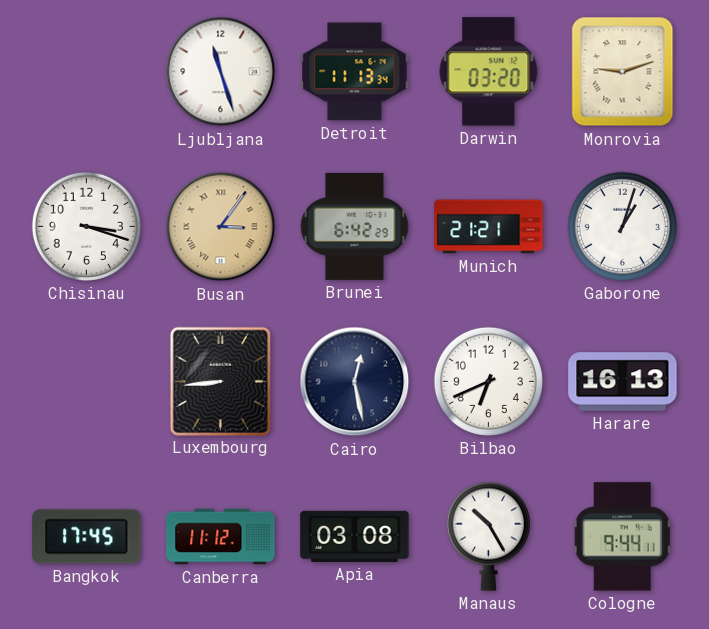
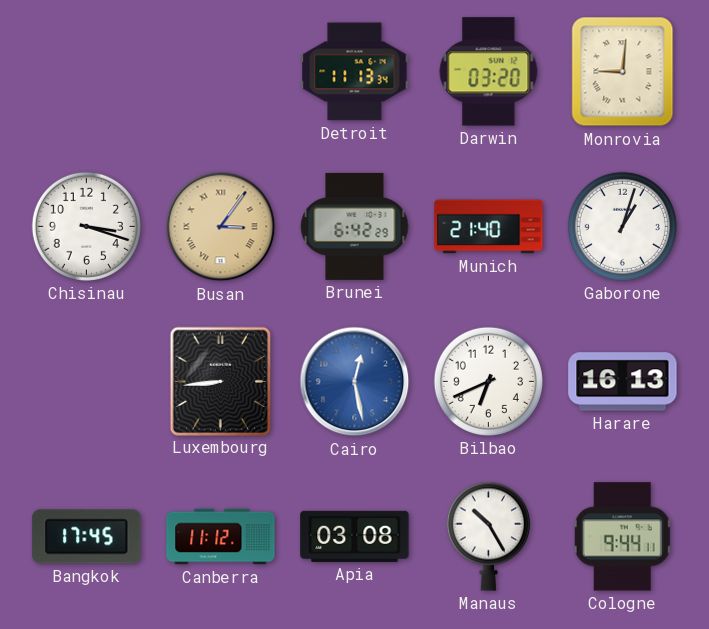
Ljubljana: 11:27 -> none (221, 72)
Monrovia: 9:12 -> 9:01 (623, 72)
Munich: 21:21 -> 21:40 (489, 227)
Cairo dial: navy -> blue (355, 382)
